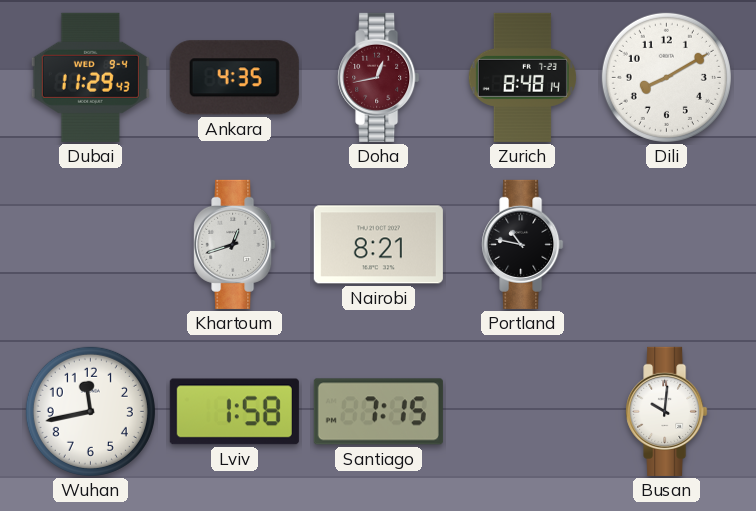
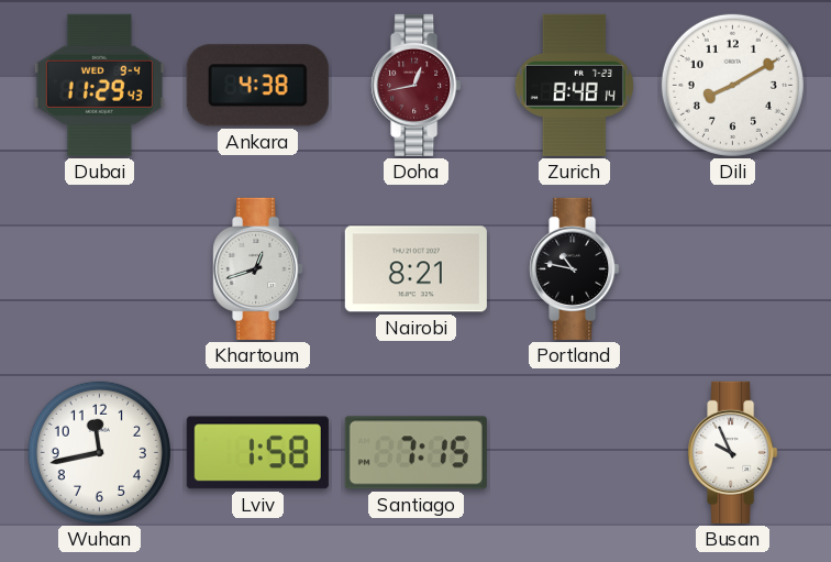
Ankara: 4:35 -> 4:38 (257, 86)
Busan: 10:01 -> 9:56 (733, 452)
